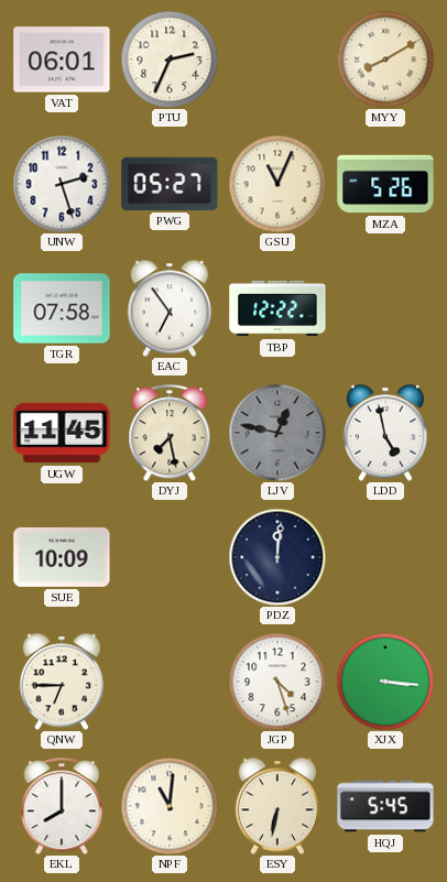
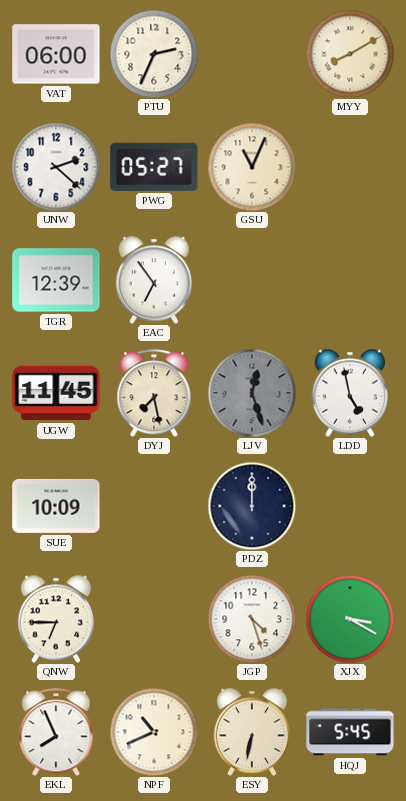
VAT: 06:01 -> 06:00 (56, 54)
UNW: 2:27 -> 2:22 (56, 167)
MZA: 5:26 -> none (385, 184)
TGR: 07:58 -> 12:39 (56, 280)
TBP: 12:22 -> none (277, 308)
LJV: 12:47 -> 12:27 (252, 393)
PDZ: 12:01 -> 12:00 (252, 506)
XJX: 3:16 -> 3:20 (350, 619)
EKL: 8:00 -> 7:56 (56, 732)
NPF: 11:01 -> 10:41 (154, 732)
